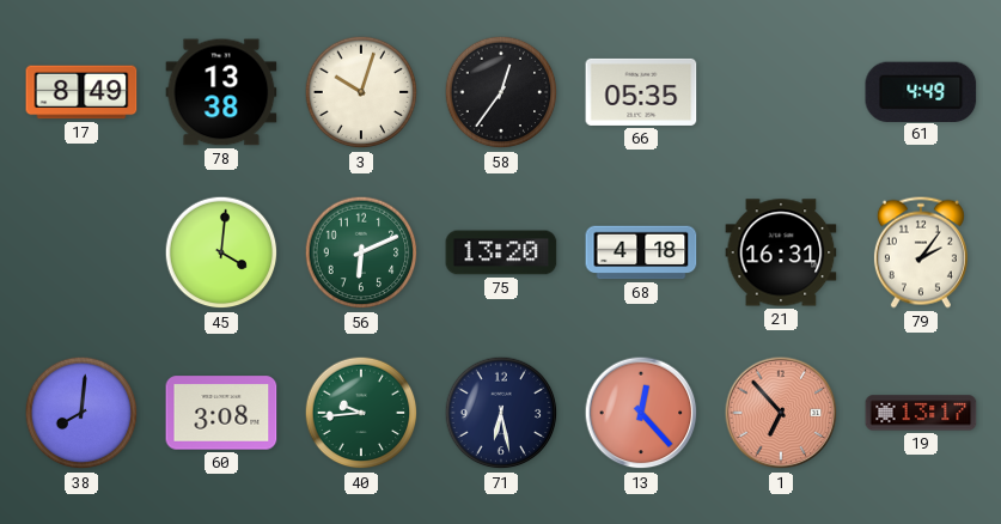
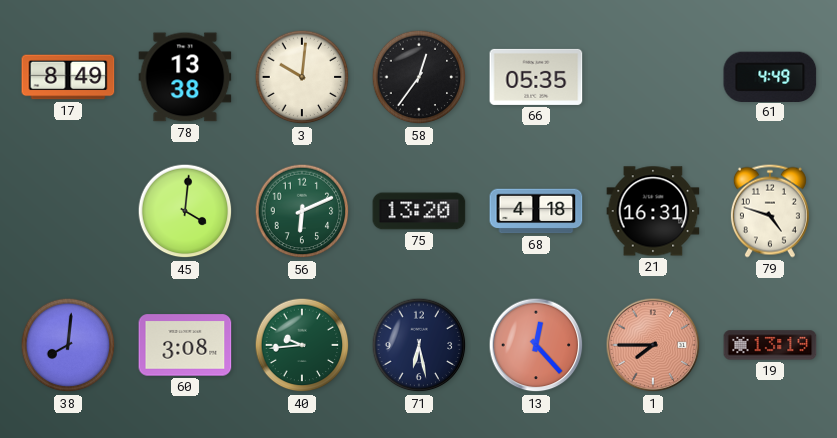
3: 10:03 -> 10:01 (302, 77)
79: 2:06 -> 4:48 (770, 211)
1: 6:53 -> 7:45 (653, 345)
19: 13:17 -> 13:19 (770, 345)
